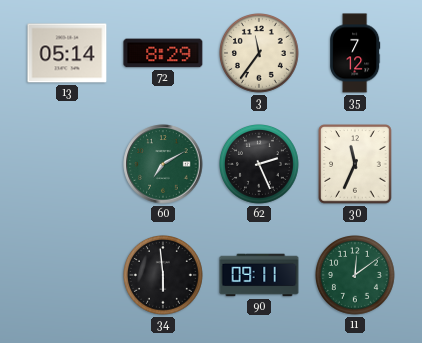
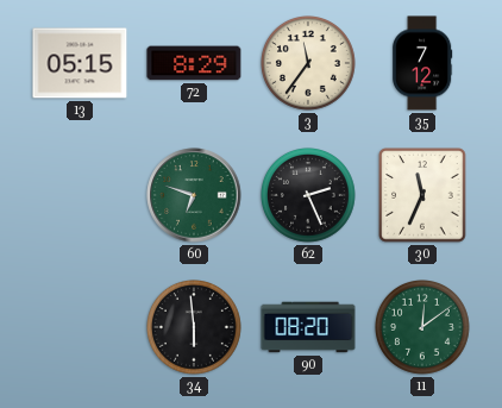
13: 05:14 -> 05:15 (80, 63)
60: 7:10 -> 6:48 (194, 195)
90: 09:11 -> 08:20 (308, 327)
